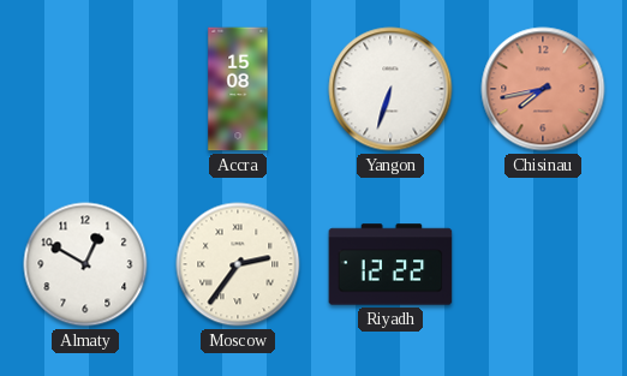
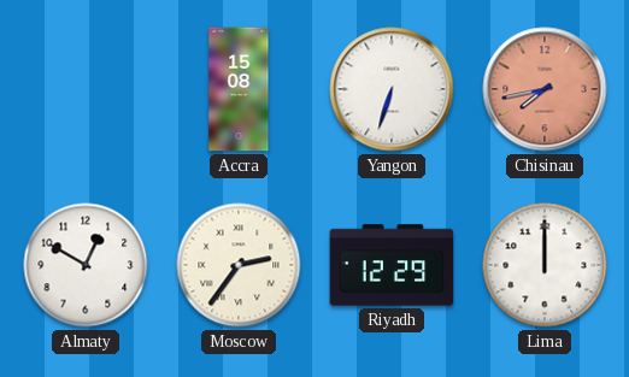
Riyadh: 12:22 -> 12:29 (392, 265)
Lima: none -> 12:00 (545, 265)
